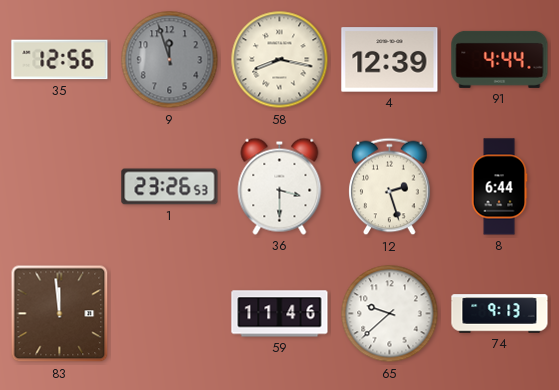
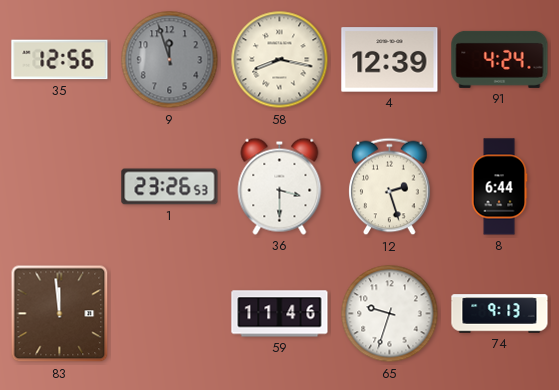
91: 4:44 -> 4:24 (500, 59)
65: 9:38 -> 9:33 (390, 314)
